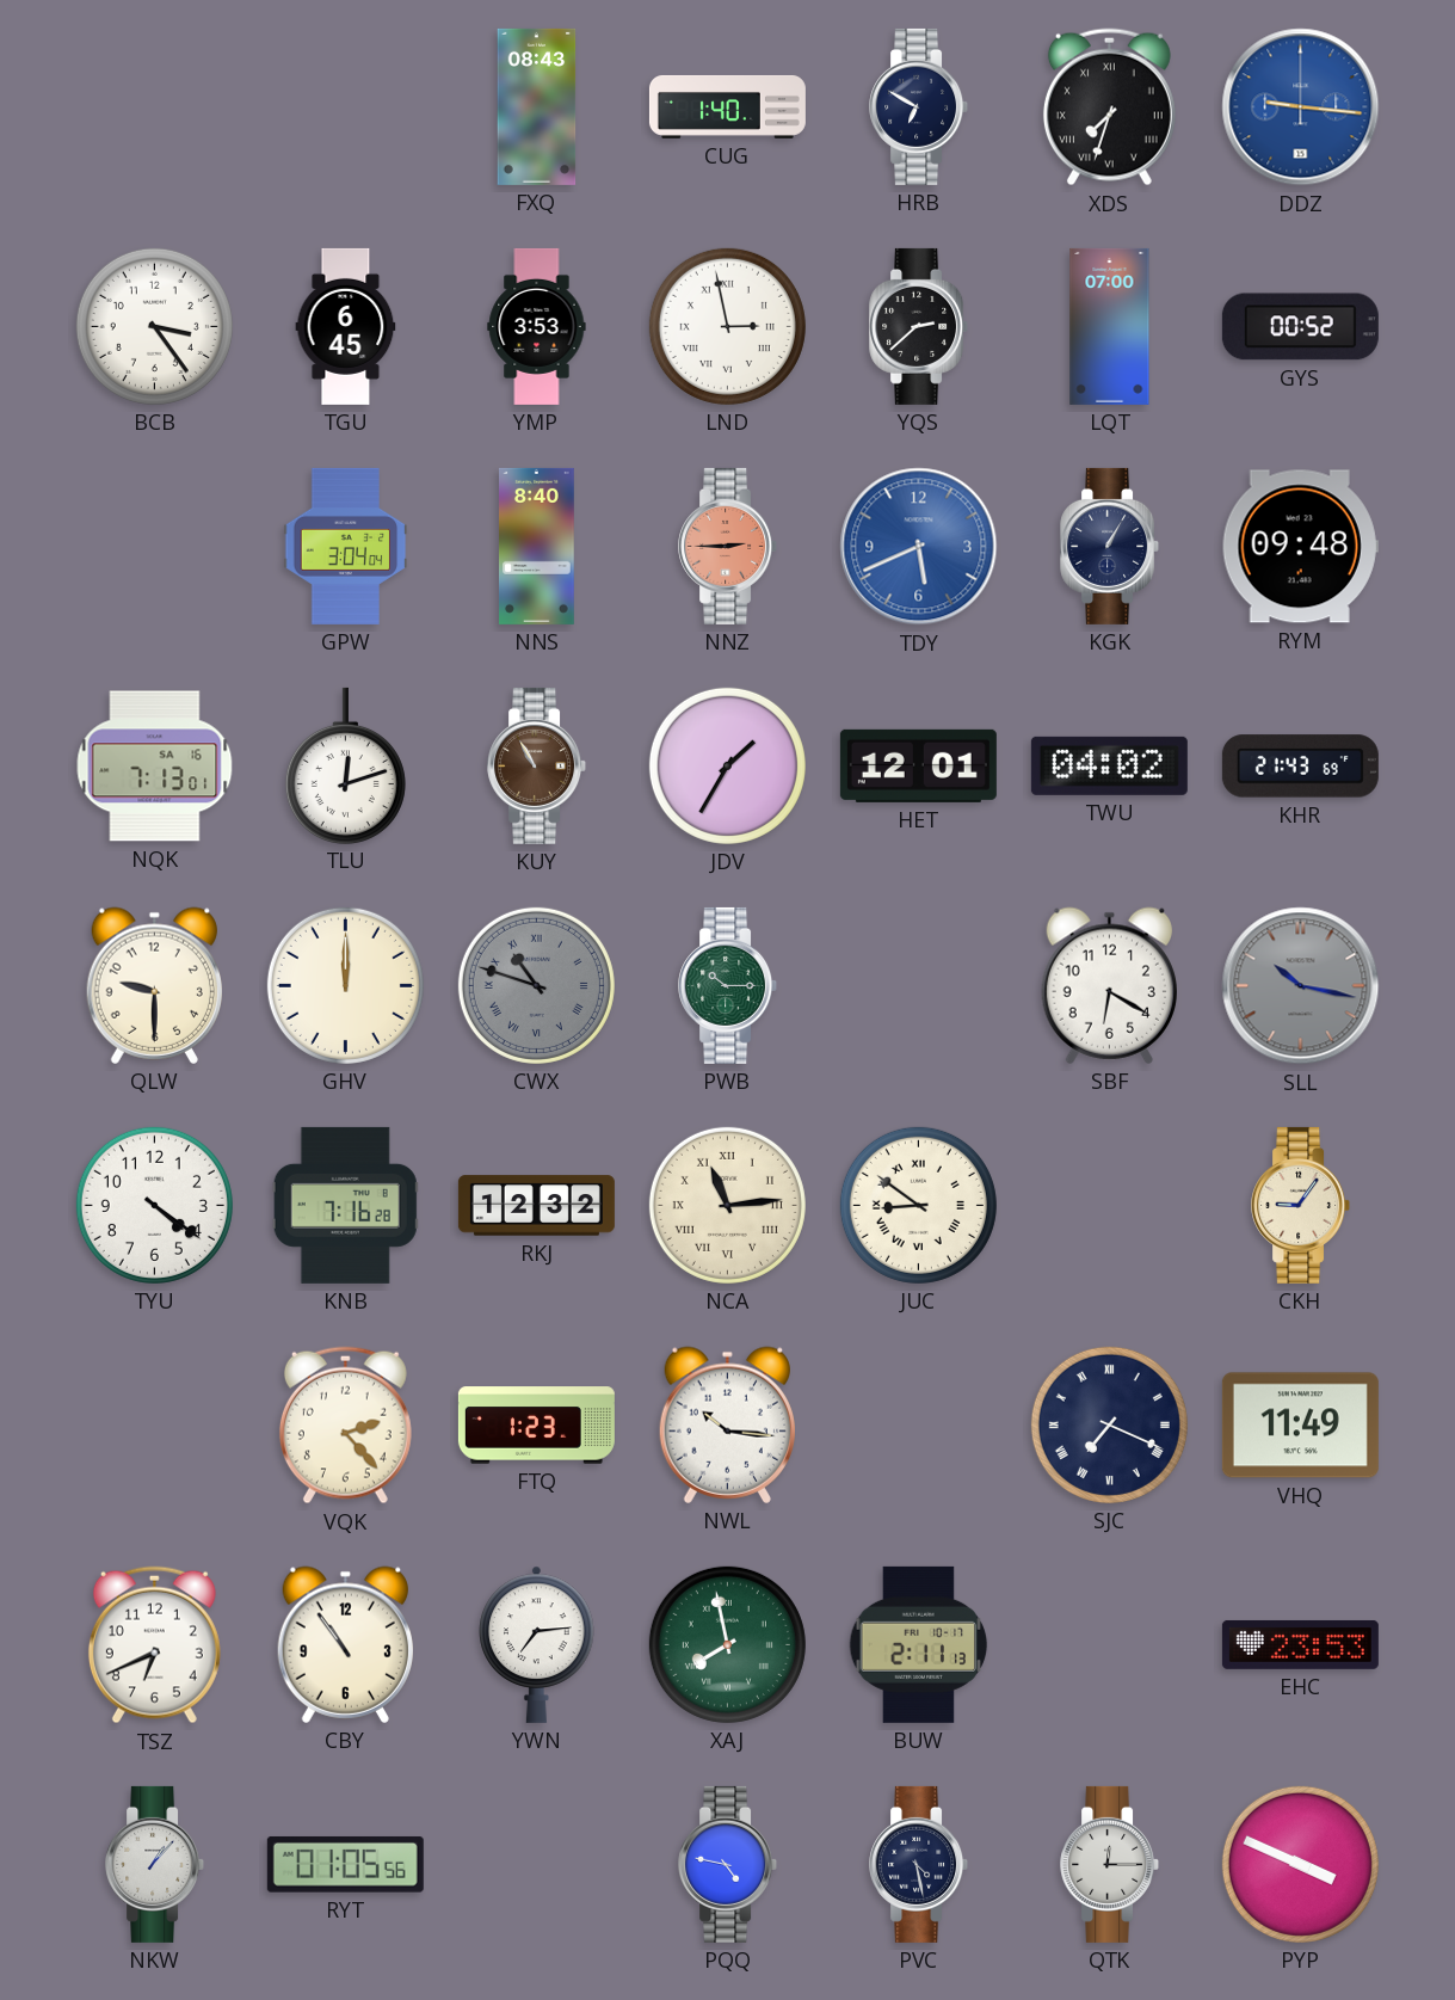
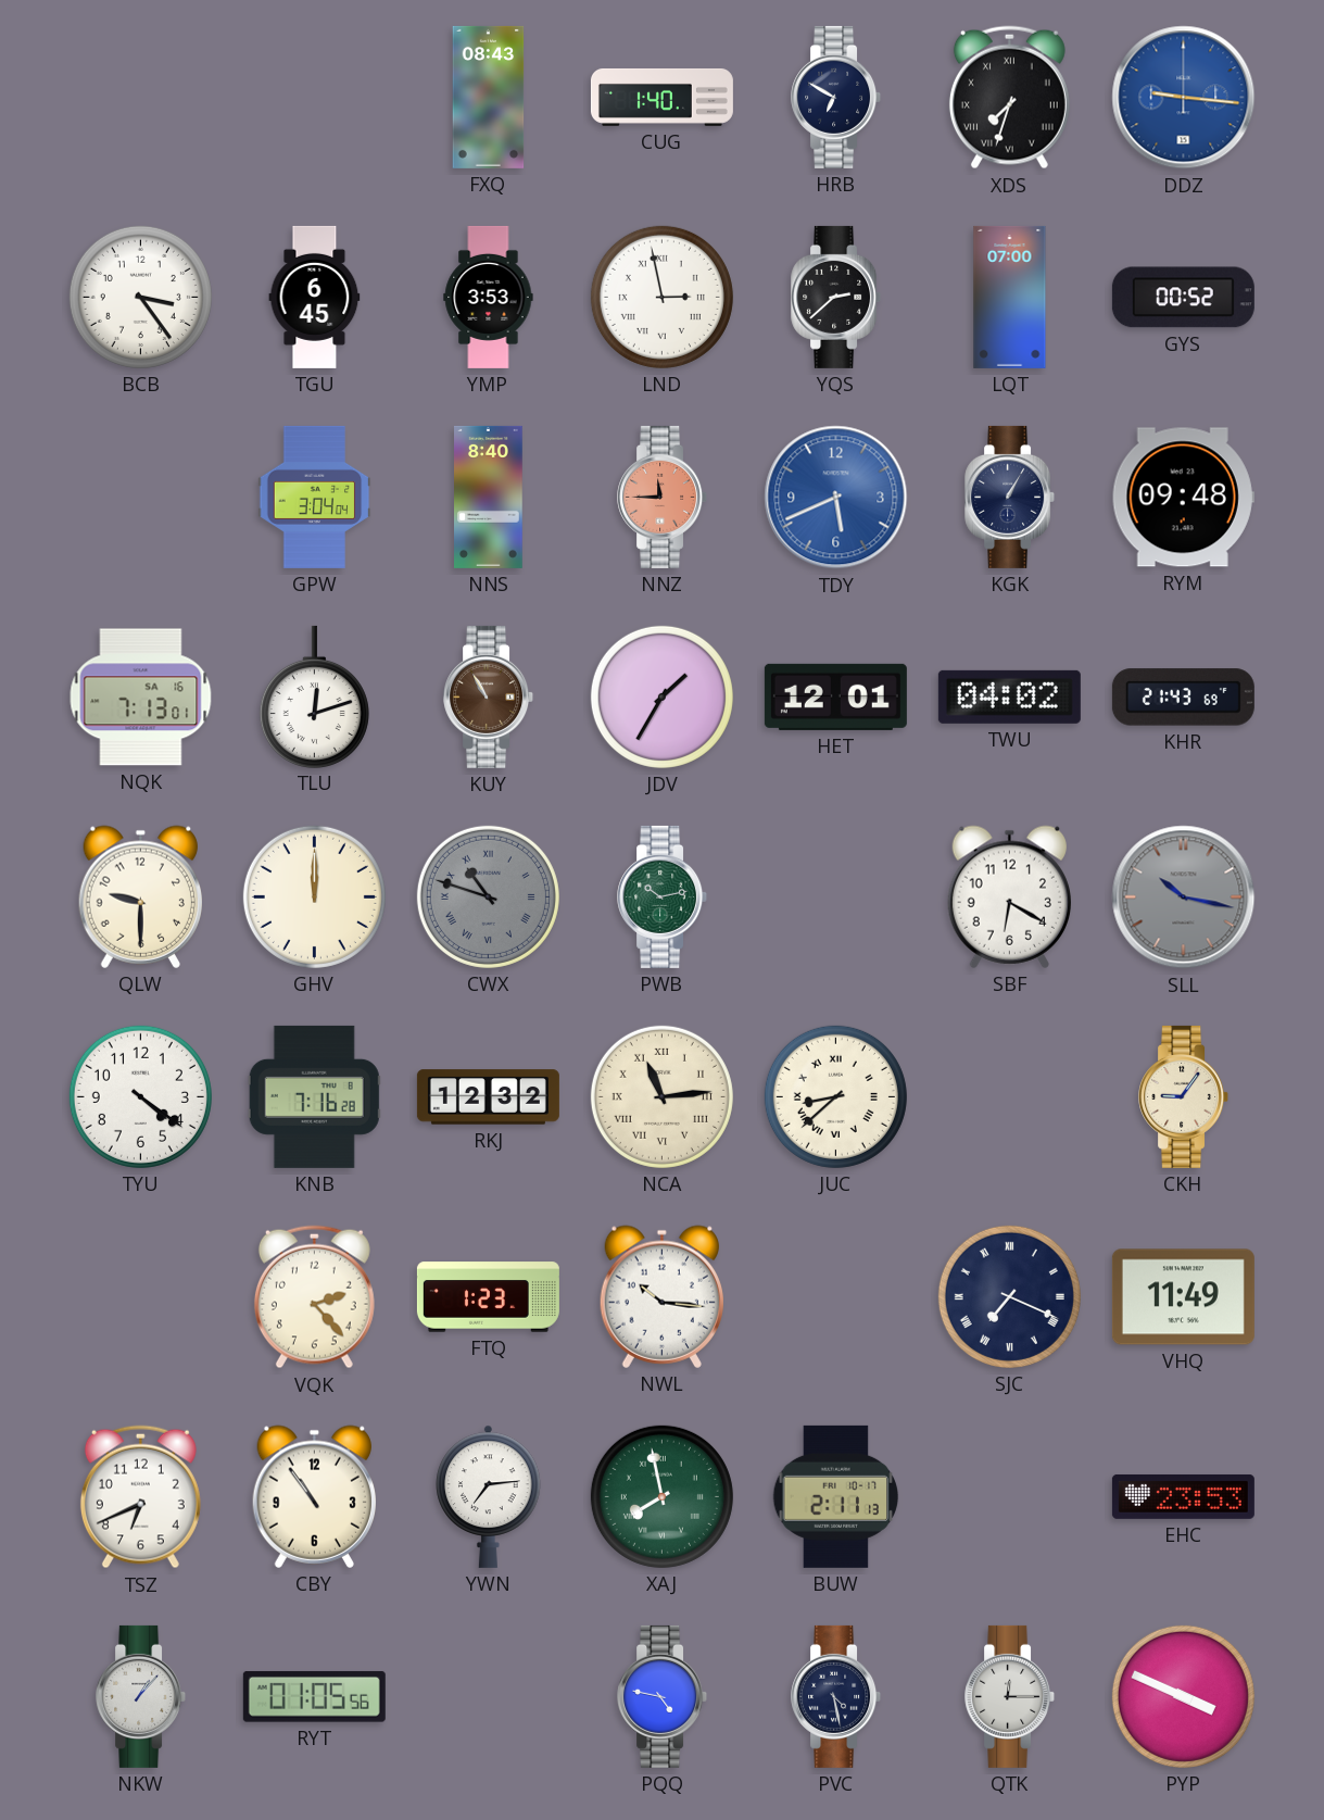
NNZ: 2:45 -> 11:45 (663, 497)
PWB: 10:15 -> 10:13 (663, 896)
JUC: 8:51 -> 8:38 (835, 1096)
